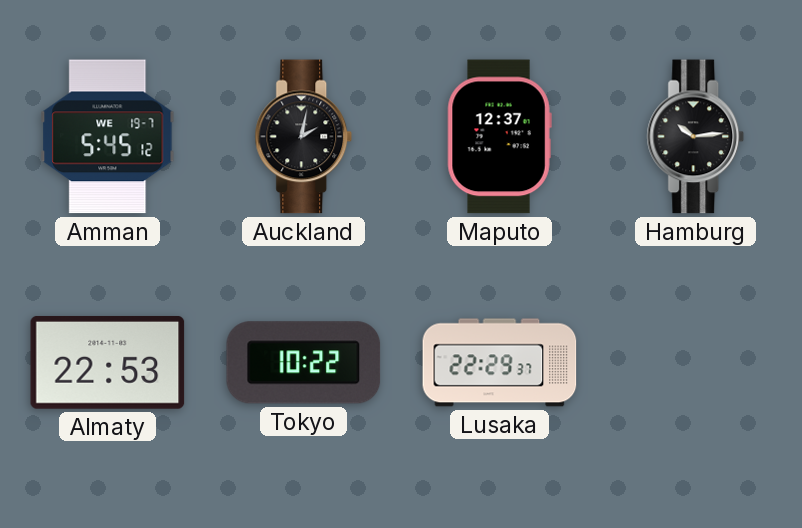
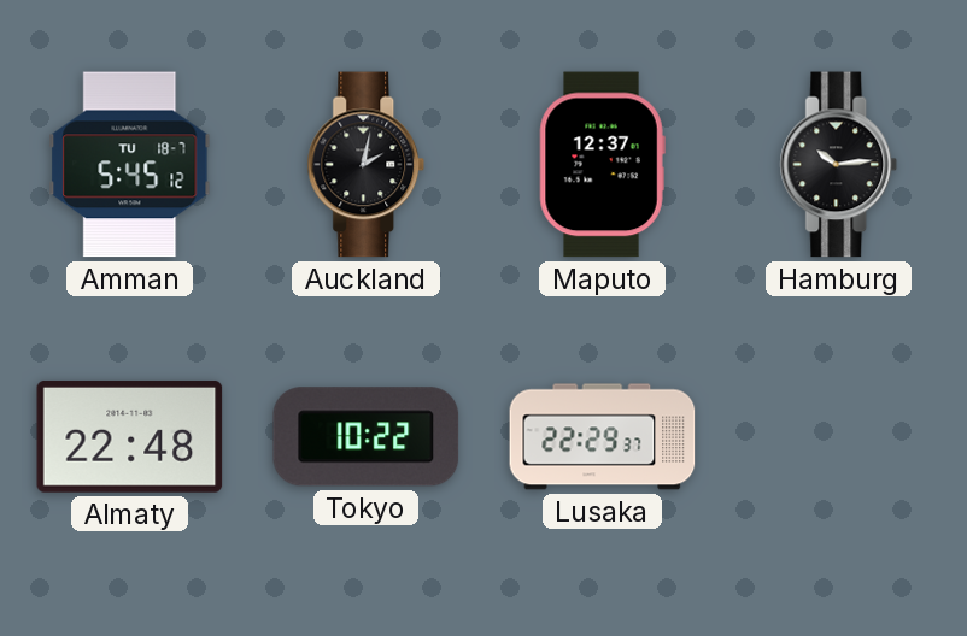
Amman date: WE 19-7 -> TU 18-7 (130, 165)
Almaty: 22:53 -> 22:48 (130, 436)
